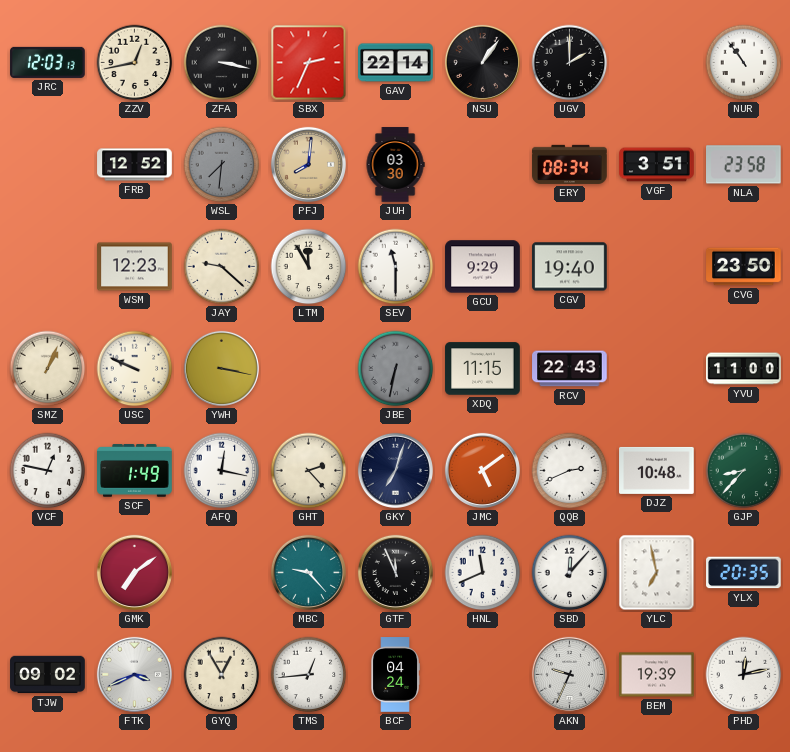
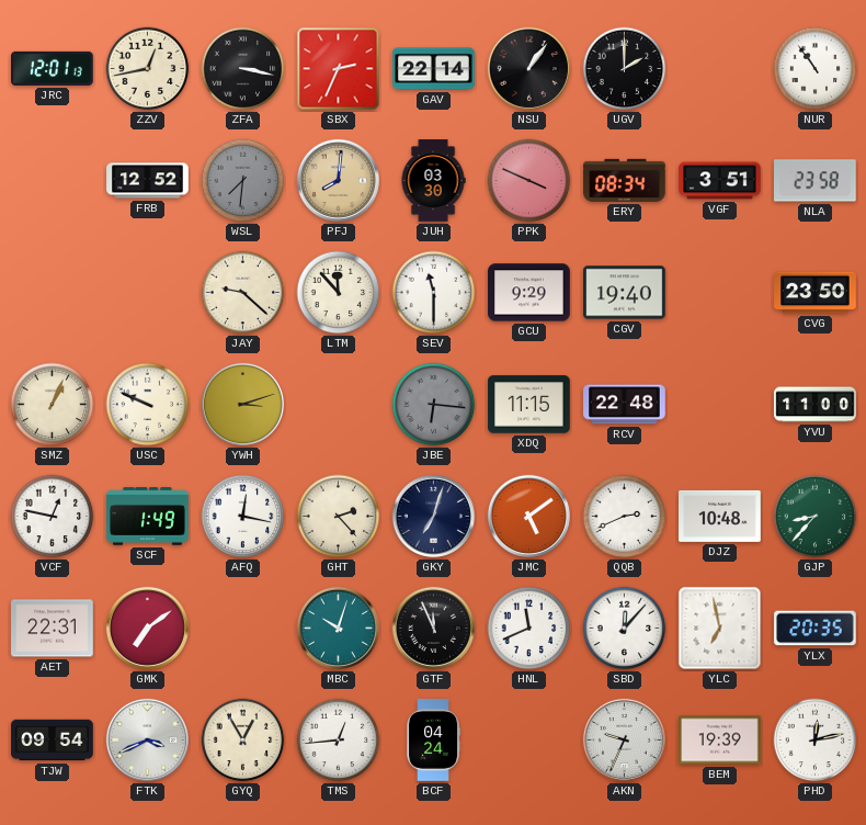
JRC: 12:03 -> 12:01 (53, 68)
PPK: none -> 3:49 (529, 181)
WSM: 12:23 -> none (135, 267)
LTM: 11:55 -> 11:53 (339, 293)
YWH: 3:17 -> 3:12 (242, 404)
JBE: 6:32 -> 6:16 (434, 405)
RCV: 22:43 -> 22:48 (625, 405)
AET: none -> 22:31 (53, 629)
MBC: 9:23 -> 10:03 (338, 628)
TJW: 09:02 -> 09:54 (53, 741)
